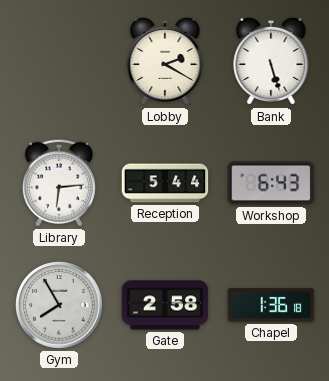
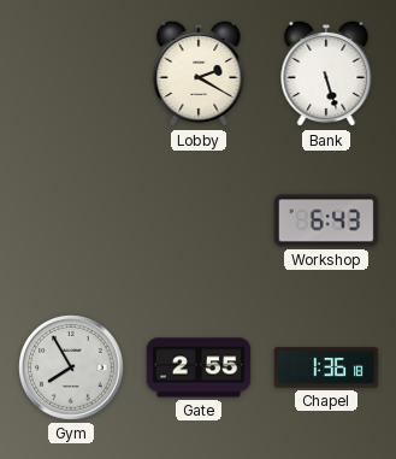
Library: 6:14 -> none (59, 183)
Reception: 5:44 -> none (165, 183)
Gate: 2:58 -> 2:55 (199, 367)
